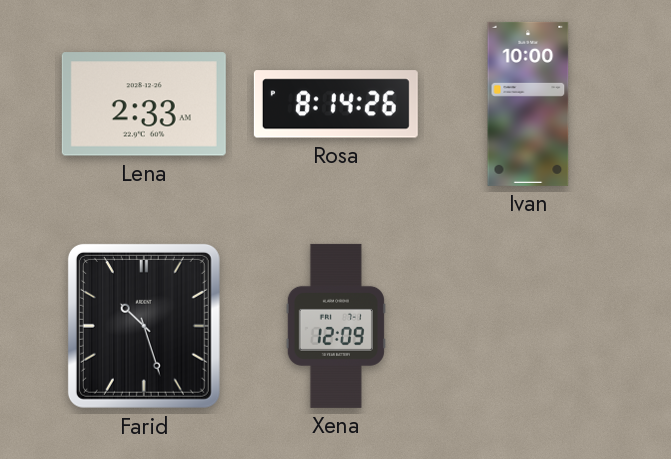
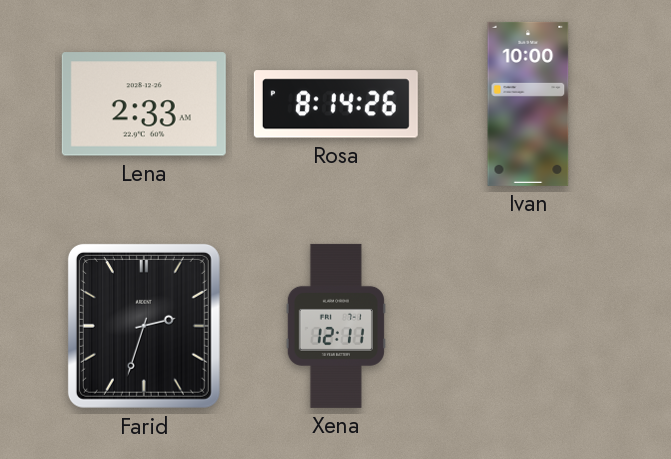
Farid: 10:27 -> 2:33 (144, 326)
Xena: 12:09 -> 12:11 (336, 326)
